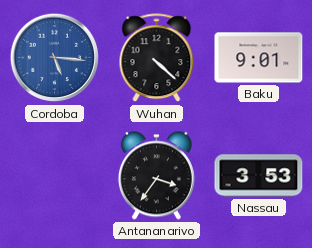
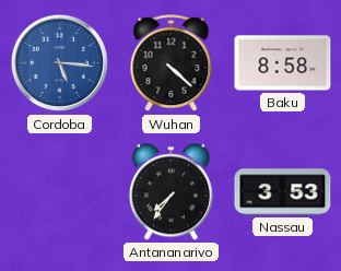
Baku: 9:01 -> 8:58 (283, 63)
Antananarivo: 3:36 -> 7:36 (170, 192)
